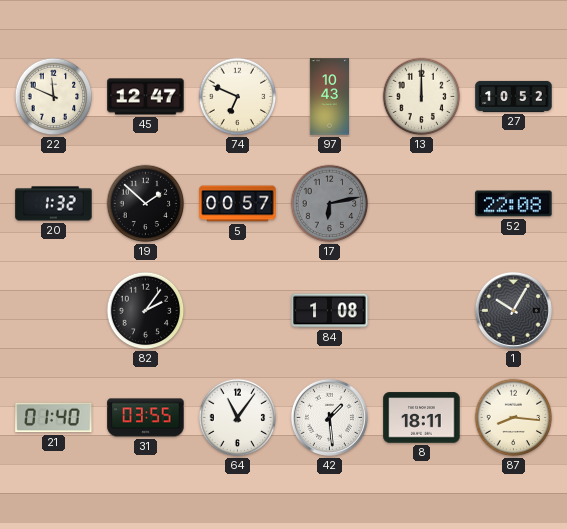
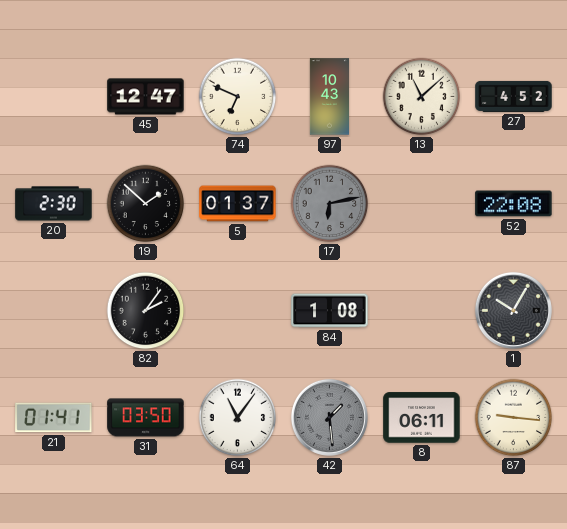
22: 11:49 -> none (54, 97)
13: 12:00 -> 11:08 (422, 97)
27: 10:52 -> 4:52 (514, 96)
20: 1:32 -> 2:30 (54, 204)
5: 00:57 -> 01:37 (238, 204)
21: 01:40 -> 01:41 (54, 418)
31: 03:55 -> 03:50 (146, 418)
42 dial: white -> grey (329, 417)
8: 18:11 -> 06:11 (422, 418)
87: 8:16 -> 9:16 (514, 418)
